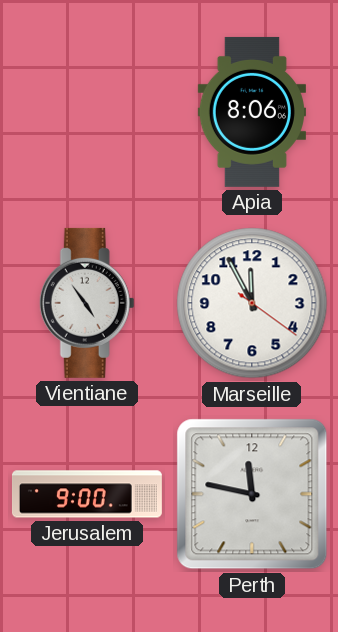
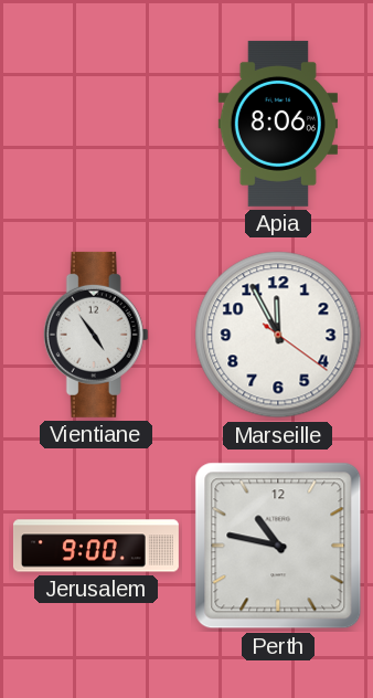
Perth: 11:47 -> 10:47 (278, 546)
